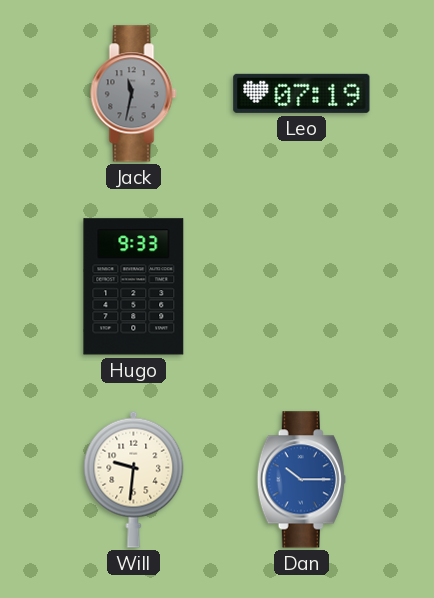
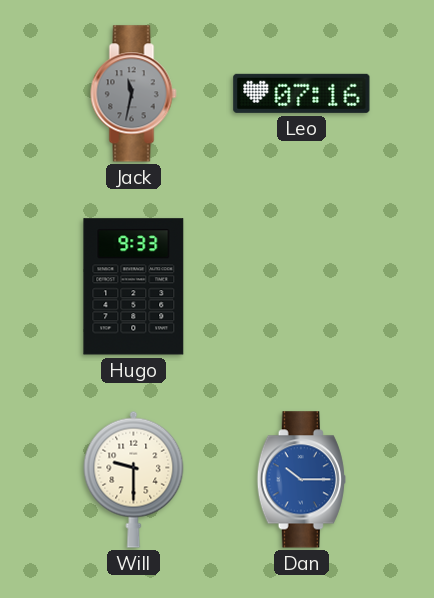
Leo: 07:19 -> 07:16 (302, 93)
Will: 9:31 -> 9:30 (134, 479)
